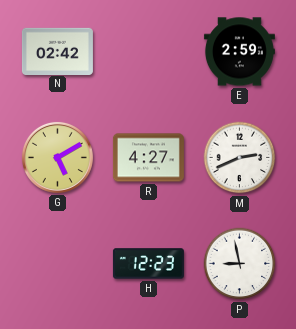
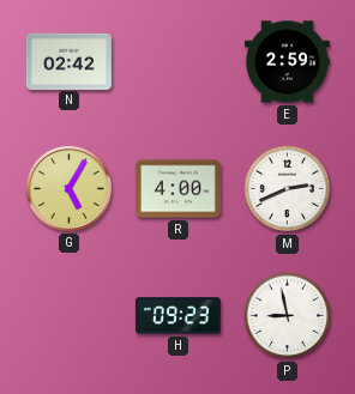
G: 5:10 -> 5:05 (68, 188)
R: 4:27 -> 4:00 (177, 189)
H: 12:23 -> 09:23 (177, 316)
